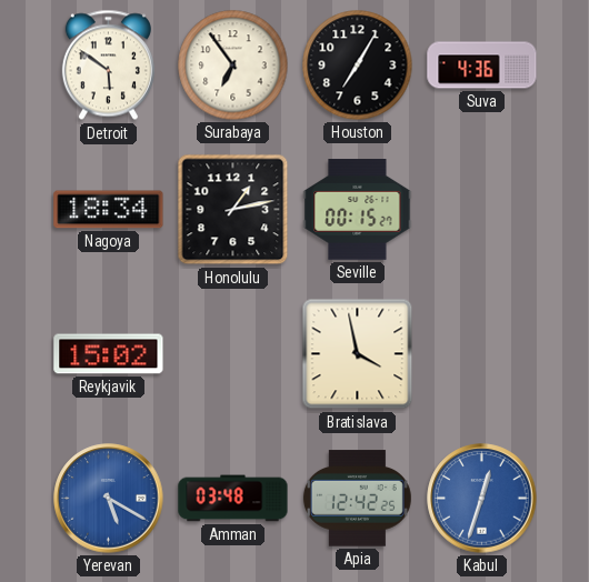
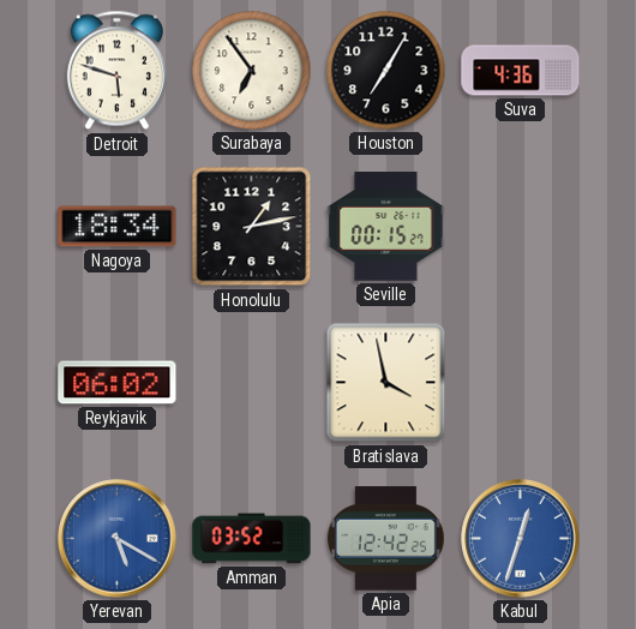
Detroit: 5:51 -> 5:48 (116, 71)
Reykjavik: 15:02 -> 06:02 (118, 383)
Amman: 03:48 -> 03:52 (252, 539)
